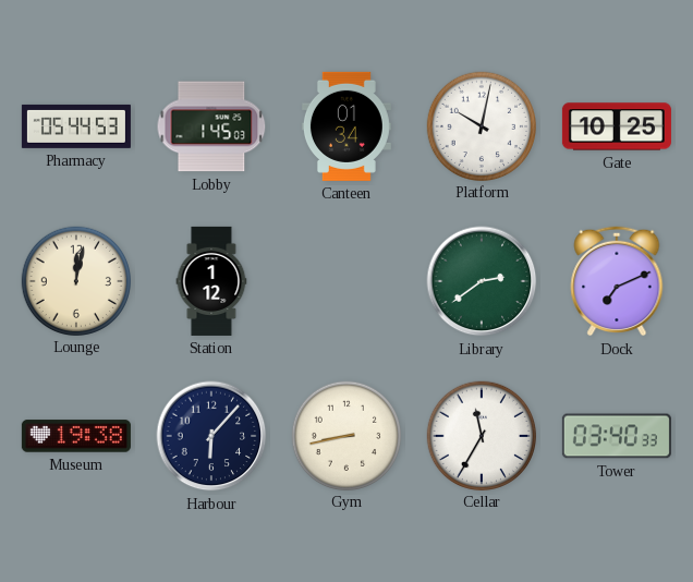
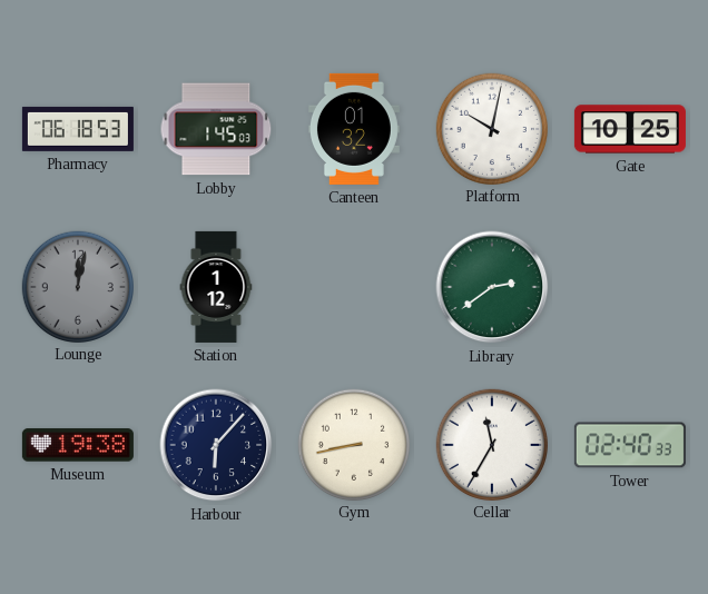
Pharmacy: 05:44 -> 06:18 (78, 129)
Canteen: 01:34 -> 01:32 (354, 129)
Lounge dial: cream -> grey (77, 286)
Dock: 7:11 -> none (617, 281)
Tower: 03:40 -> 02:40 (630, 445)
